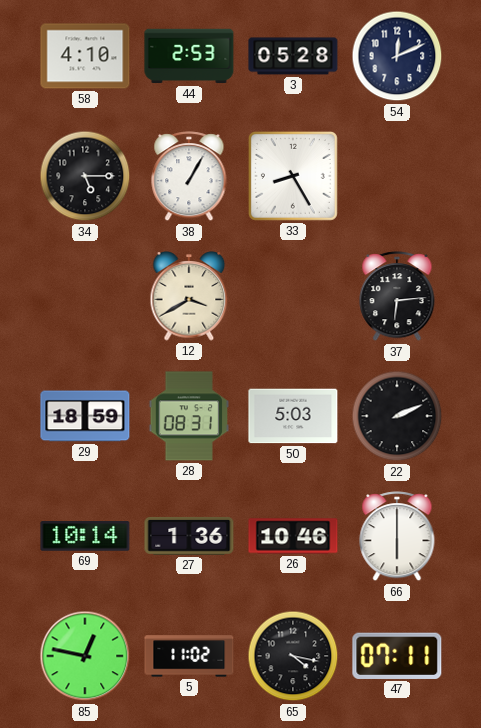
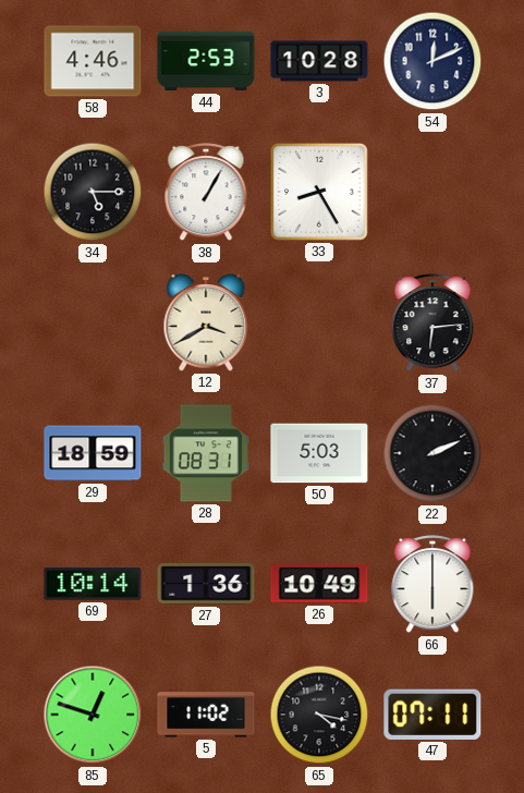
58: 4:10 -> 4:46 (93, 61)
3: 05:28 -> 10:28 (319, 61)
26: 10:46 -> 10:49 (319, 584)
85: 12:47 -> 12:48 (93, 715)
